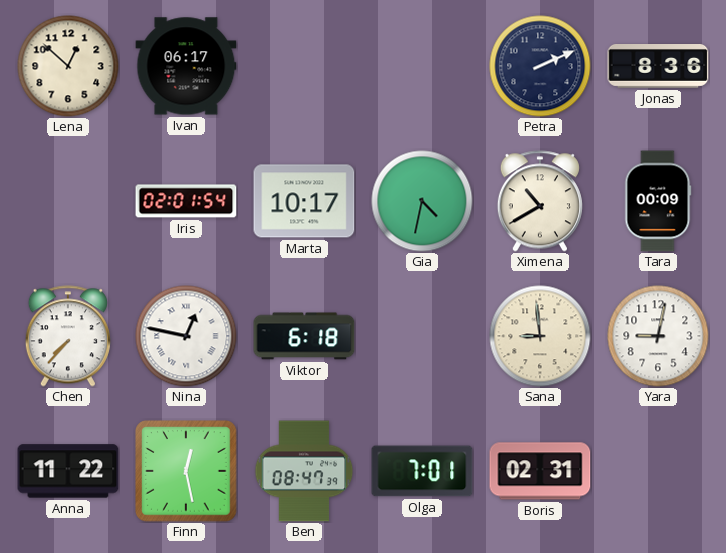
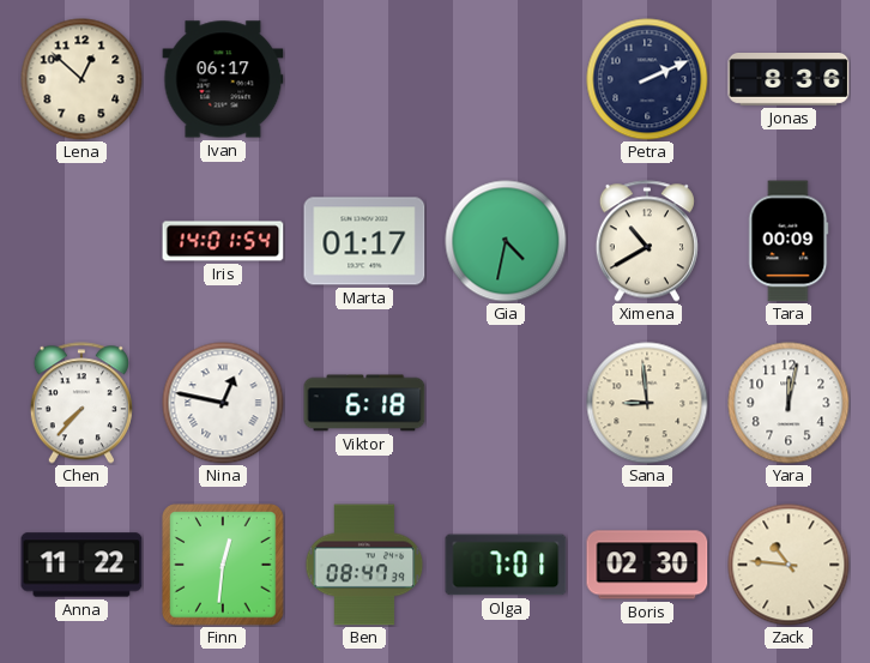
Iris: 02:01 -> 14:01 (223, 241)
Marta: 10:17 -> 01:17 (364, 241)
Yara: 9:02 -> 12:02 (789, 403)
Finn: 12:28 -> 12:31 (223, 565)
Boris: 02:31 -> 02:30 (647, 565)
Zack: none -> 10:46 (789, 565)
